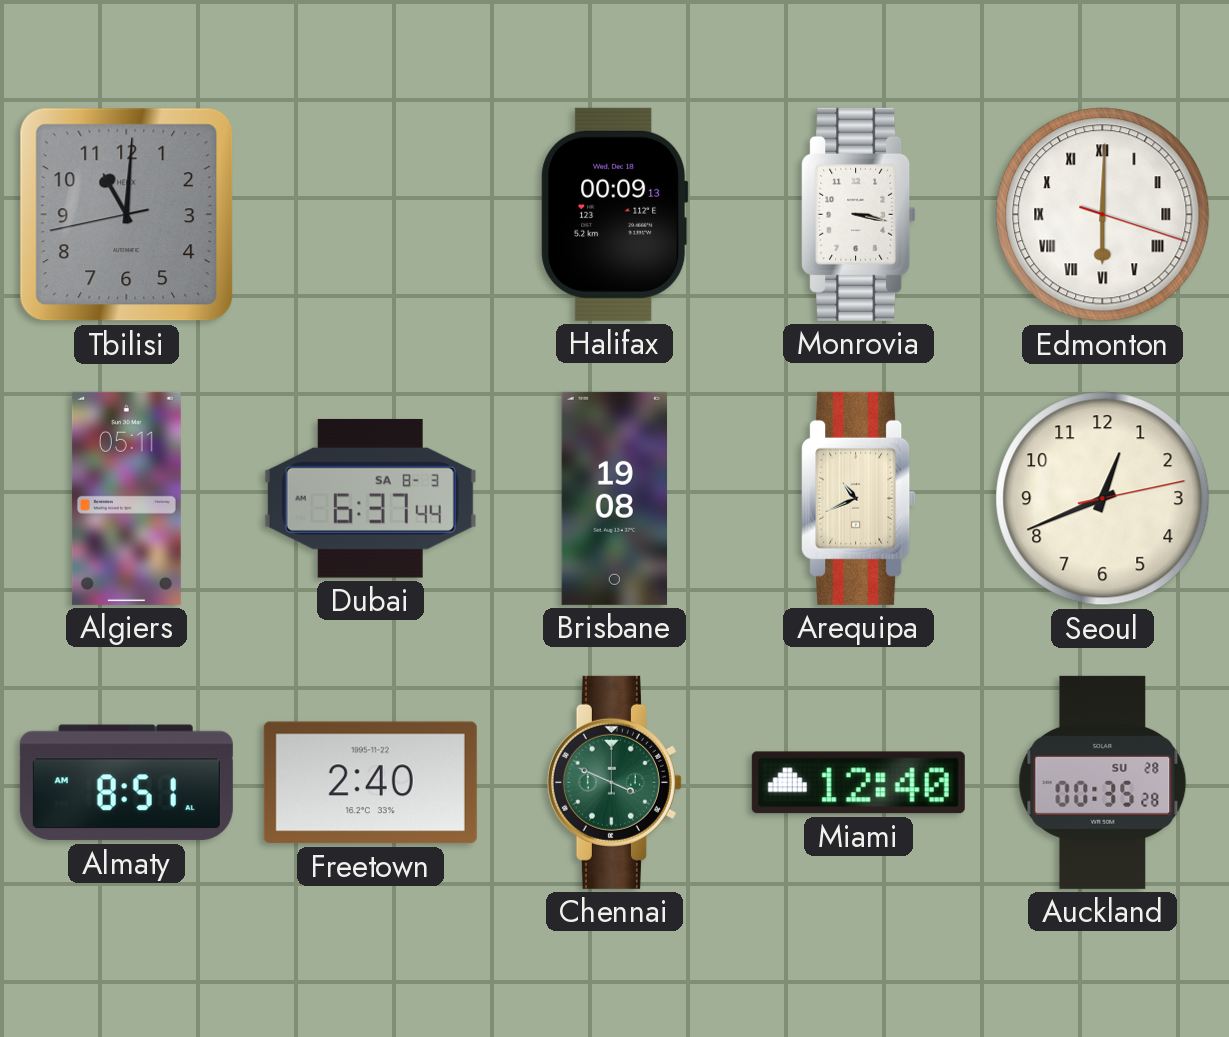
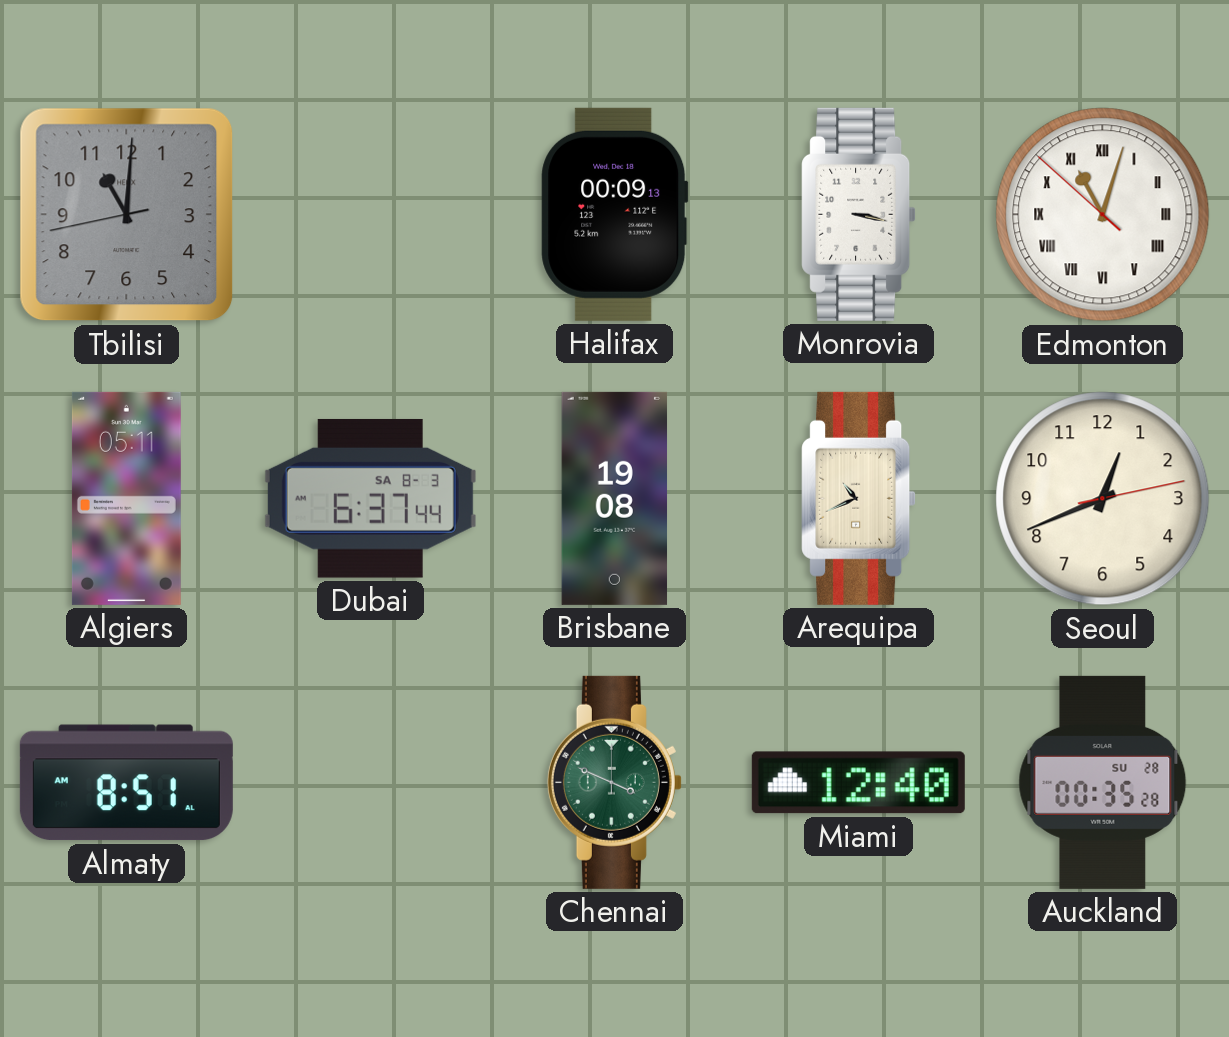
Edmonton: 6:00 -> 11:02 (1103, 215)
Freetown: 2:40 -> none (370, 783)
